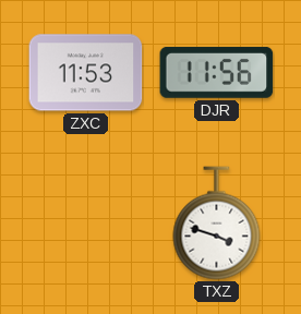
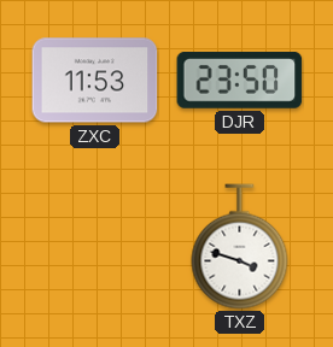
DJR: 11:56 -> 23:50 (240, 80)
